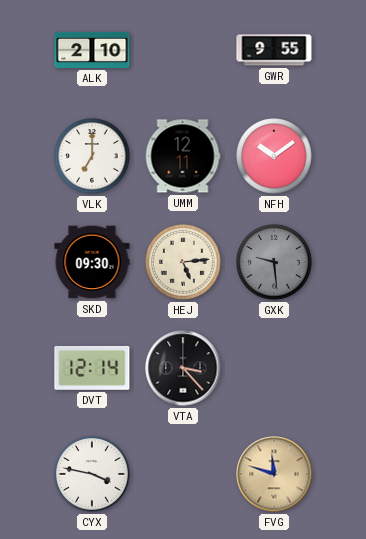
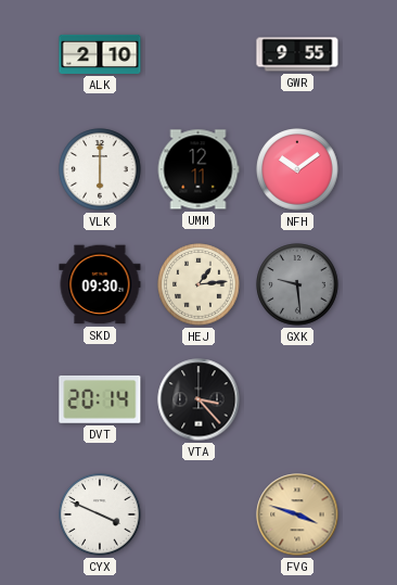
VLK: 7:00 -> 6:00 (100, 169)
HEJ: 5:14 -> 1:14 (198, 284)
DVT: 12:14 -> 20:14 (100, 399)
CYX: 3:47 -> 3:49 (100, 514)
FVG: 11:48 -> 3:48 (297, 514)
